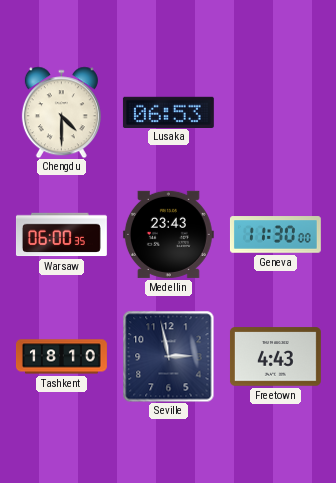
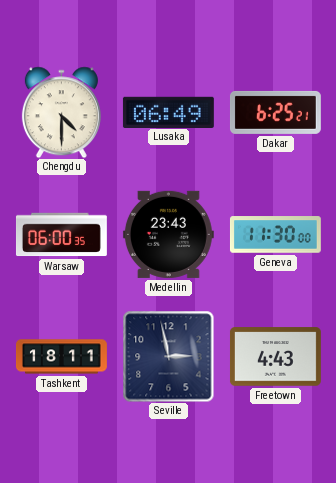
Lusaka: 06:53 -> 06:49 (168, 112)
Dakar: none -> 6:25 (275, 112)
Tashkent: 18:10 -> 18:11 (61, 357)
